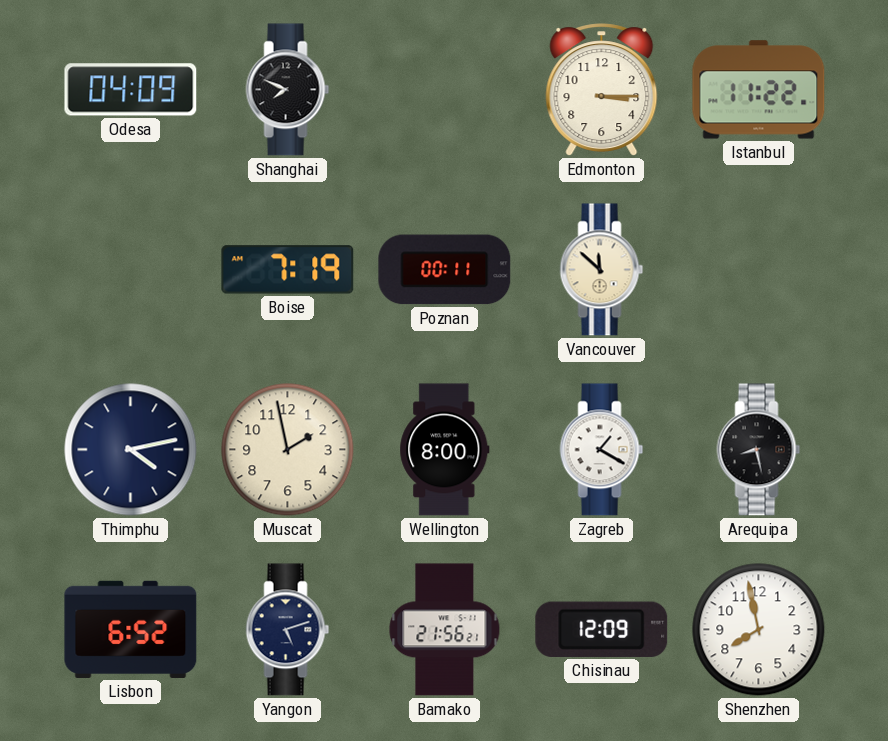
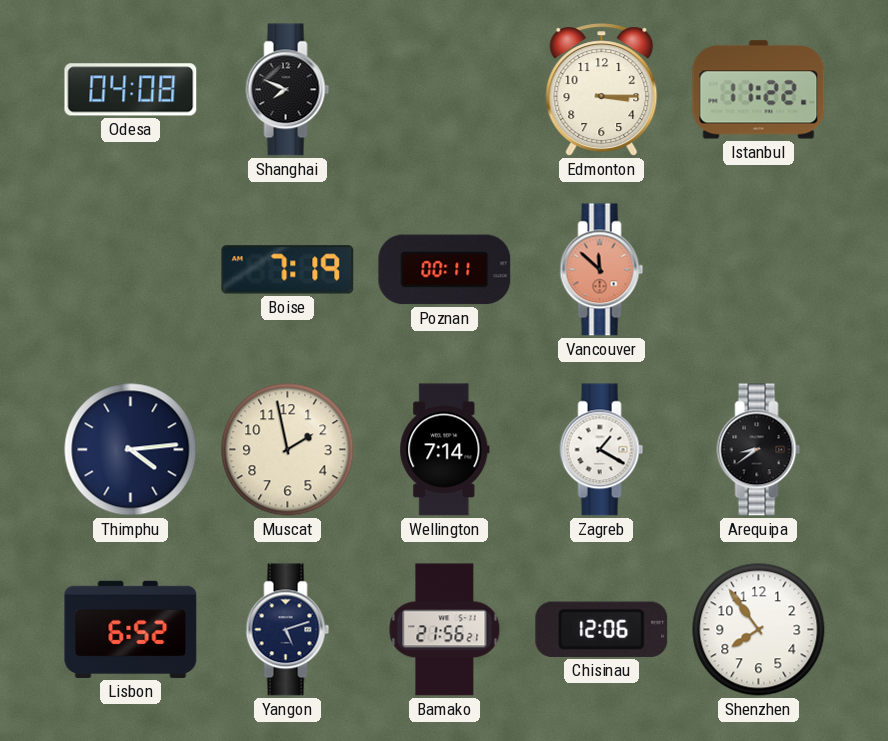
Odesa: 04:09 -> 04:08 (131, 90)
Vancouver dial: cream -> salmon (602, 270)
Thimphu: 4:13 -> 4:14 (131, 450)
Wellington: 8:00 -> 7:14 (445, 450)
Arequipa: 8:28 -> 8:39 (759, 450)
Chisinau: 12:09 -> 12:06 (602, 629)
Shenzhen: 7:58 -> 7:54 (759, 630)
